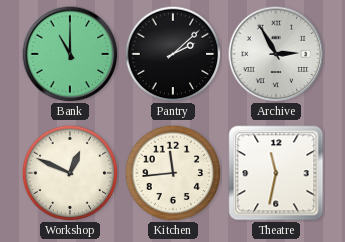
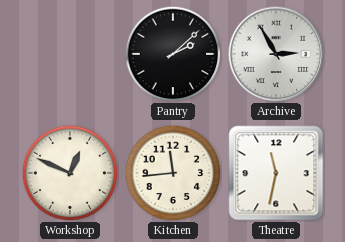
Bank: 11:00 -> none (70, 54)
